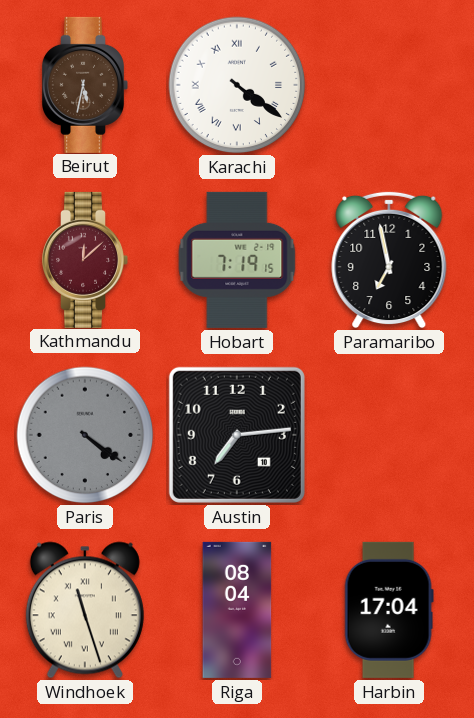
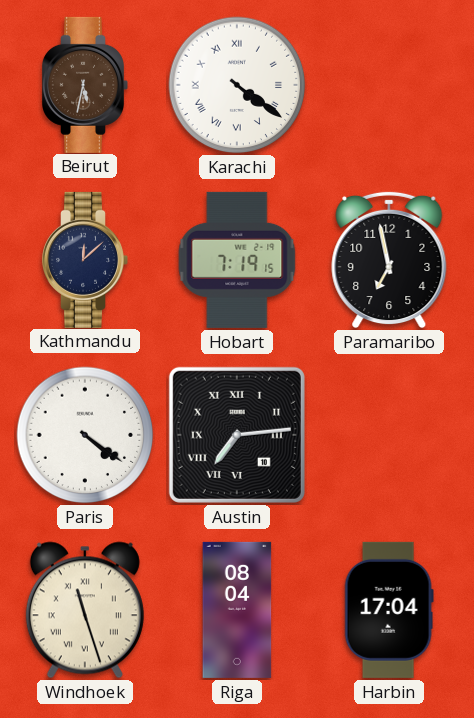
Kathmandu dial: burgundy -> navy (85, 260)
Paris dial: grey -> white (85, 435)
Austin numerals: Arabic -> Roman (237, 435)
